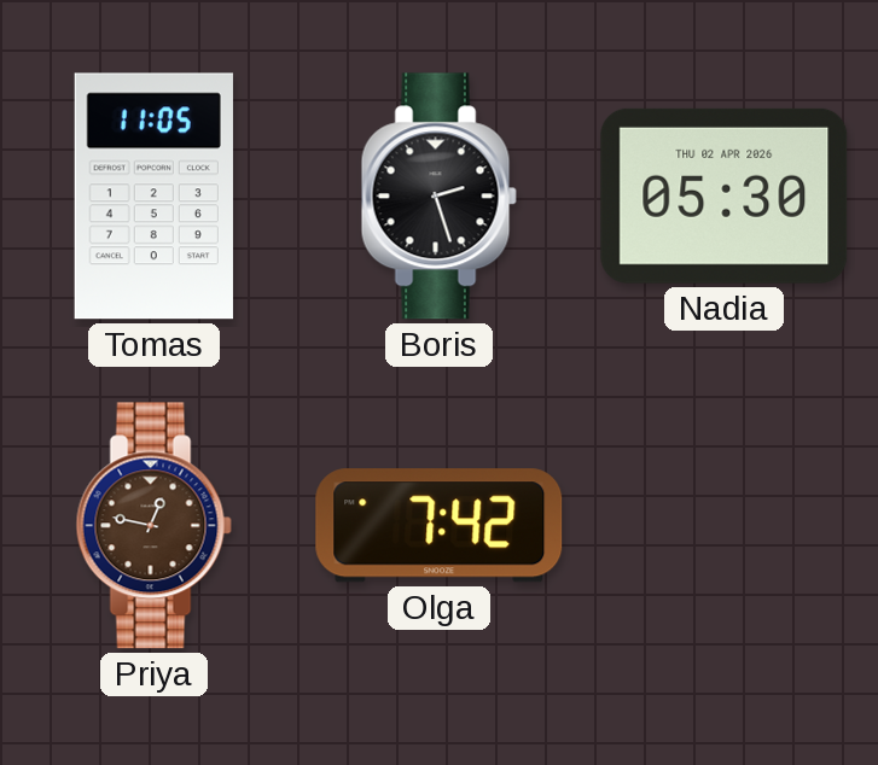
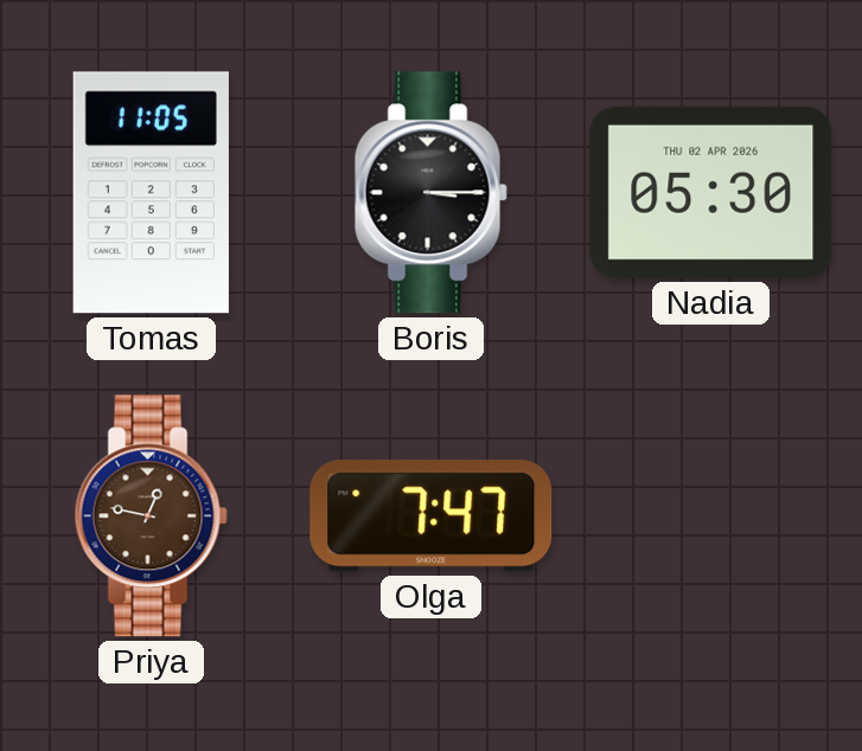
Boris: 2:27 -> 3:15 (430, 193)
Olga: 7:42 -> 7:47 (432, 516)
